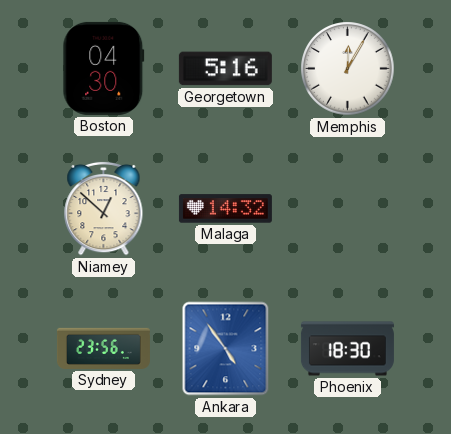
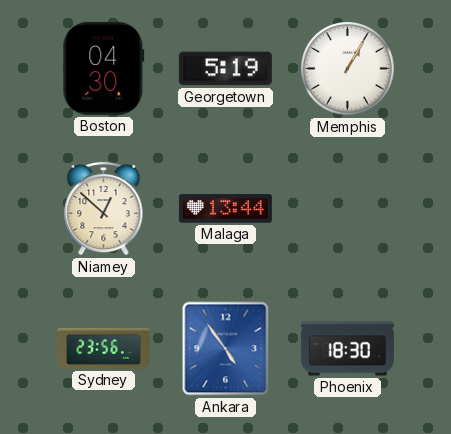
Georgetown: 5:16 -> 5:19 (225, 69)
Memphis: 12:05 -> 1:05 (348, 69)
Malaga: 14:32 -> 13:44 (225, 209)
